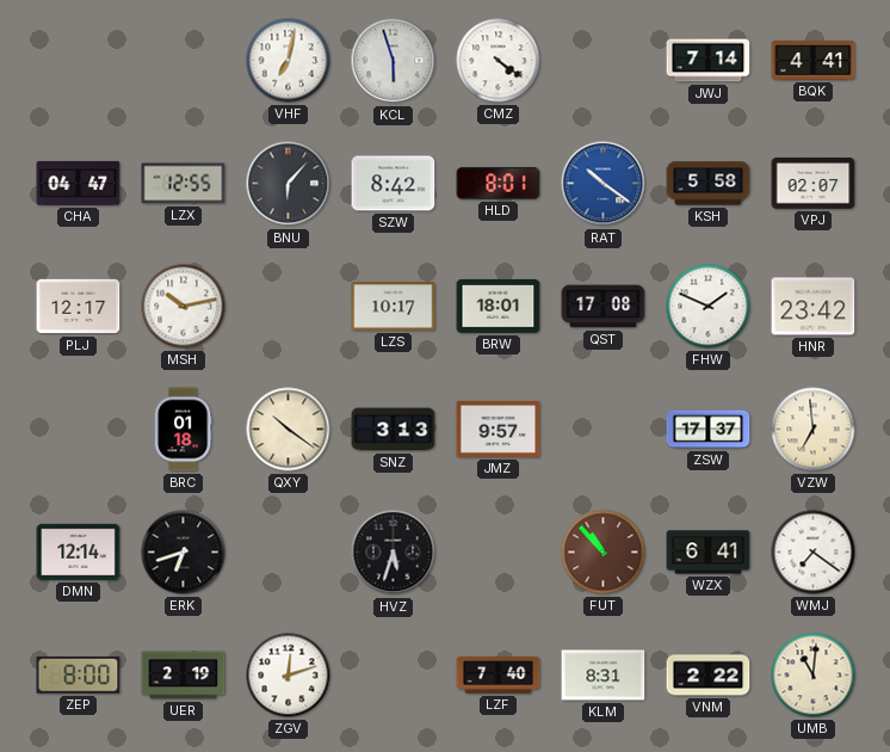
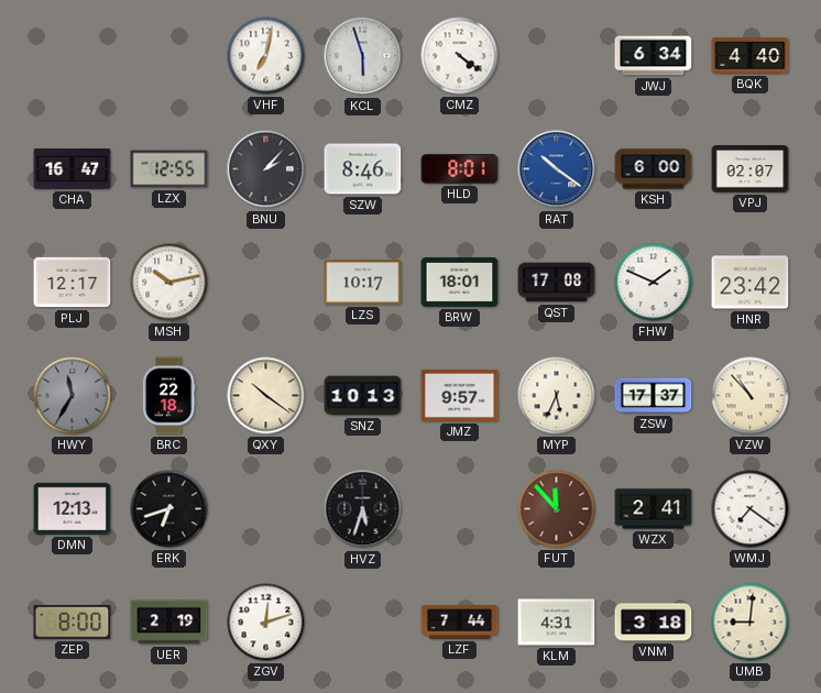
JWJ: 7:14 -> 6:34 (654, 56)
BQK: 4:41 -> 4:40 (751, 56)
CHA: 04:47 -> 16:47 (73, 168)
BNU: 6:07 -> 2:07 (266, 169)
SZW: 8:42 -> 8:46 (363, 169)
KSH: 5:58 -> 6:00 (654, 169)
HWY: none -> 11:35 (73, 396)
BRC: 01:18 -> 22:18 (168, 396)
SNZ: 3:13 -> 10:13 (363, 396)
MYP: none -> 5:34 (557, 396)
VZW: 6:59 -> 10:53 (751, 396)
DMN: 12:14 -> 12:13 (73, 508)
FUT: 10:53 -> 11:53 (557, 509)
WZX: 6:41 -> 2:41 (654, 509)
LZF: 7:40 -> 7:44 (460, 623)
KLM: 8:31 -> 4:31 (557, 623)
VNM: 2:22 -> 3:18 (654, 623)
UMB: 11:01 -> 9:01 (751, 623)
